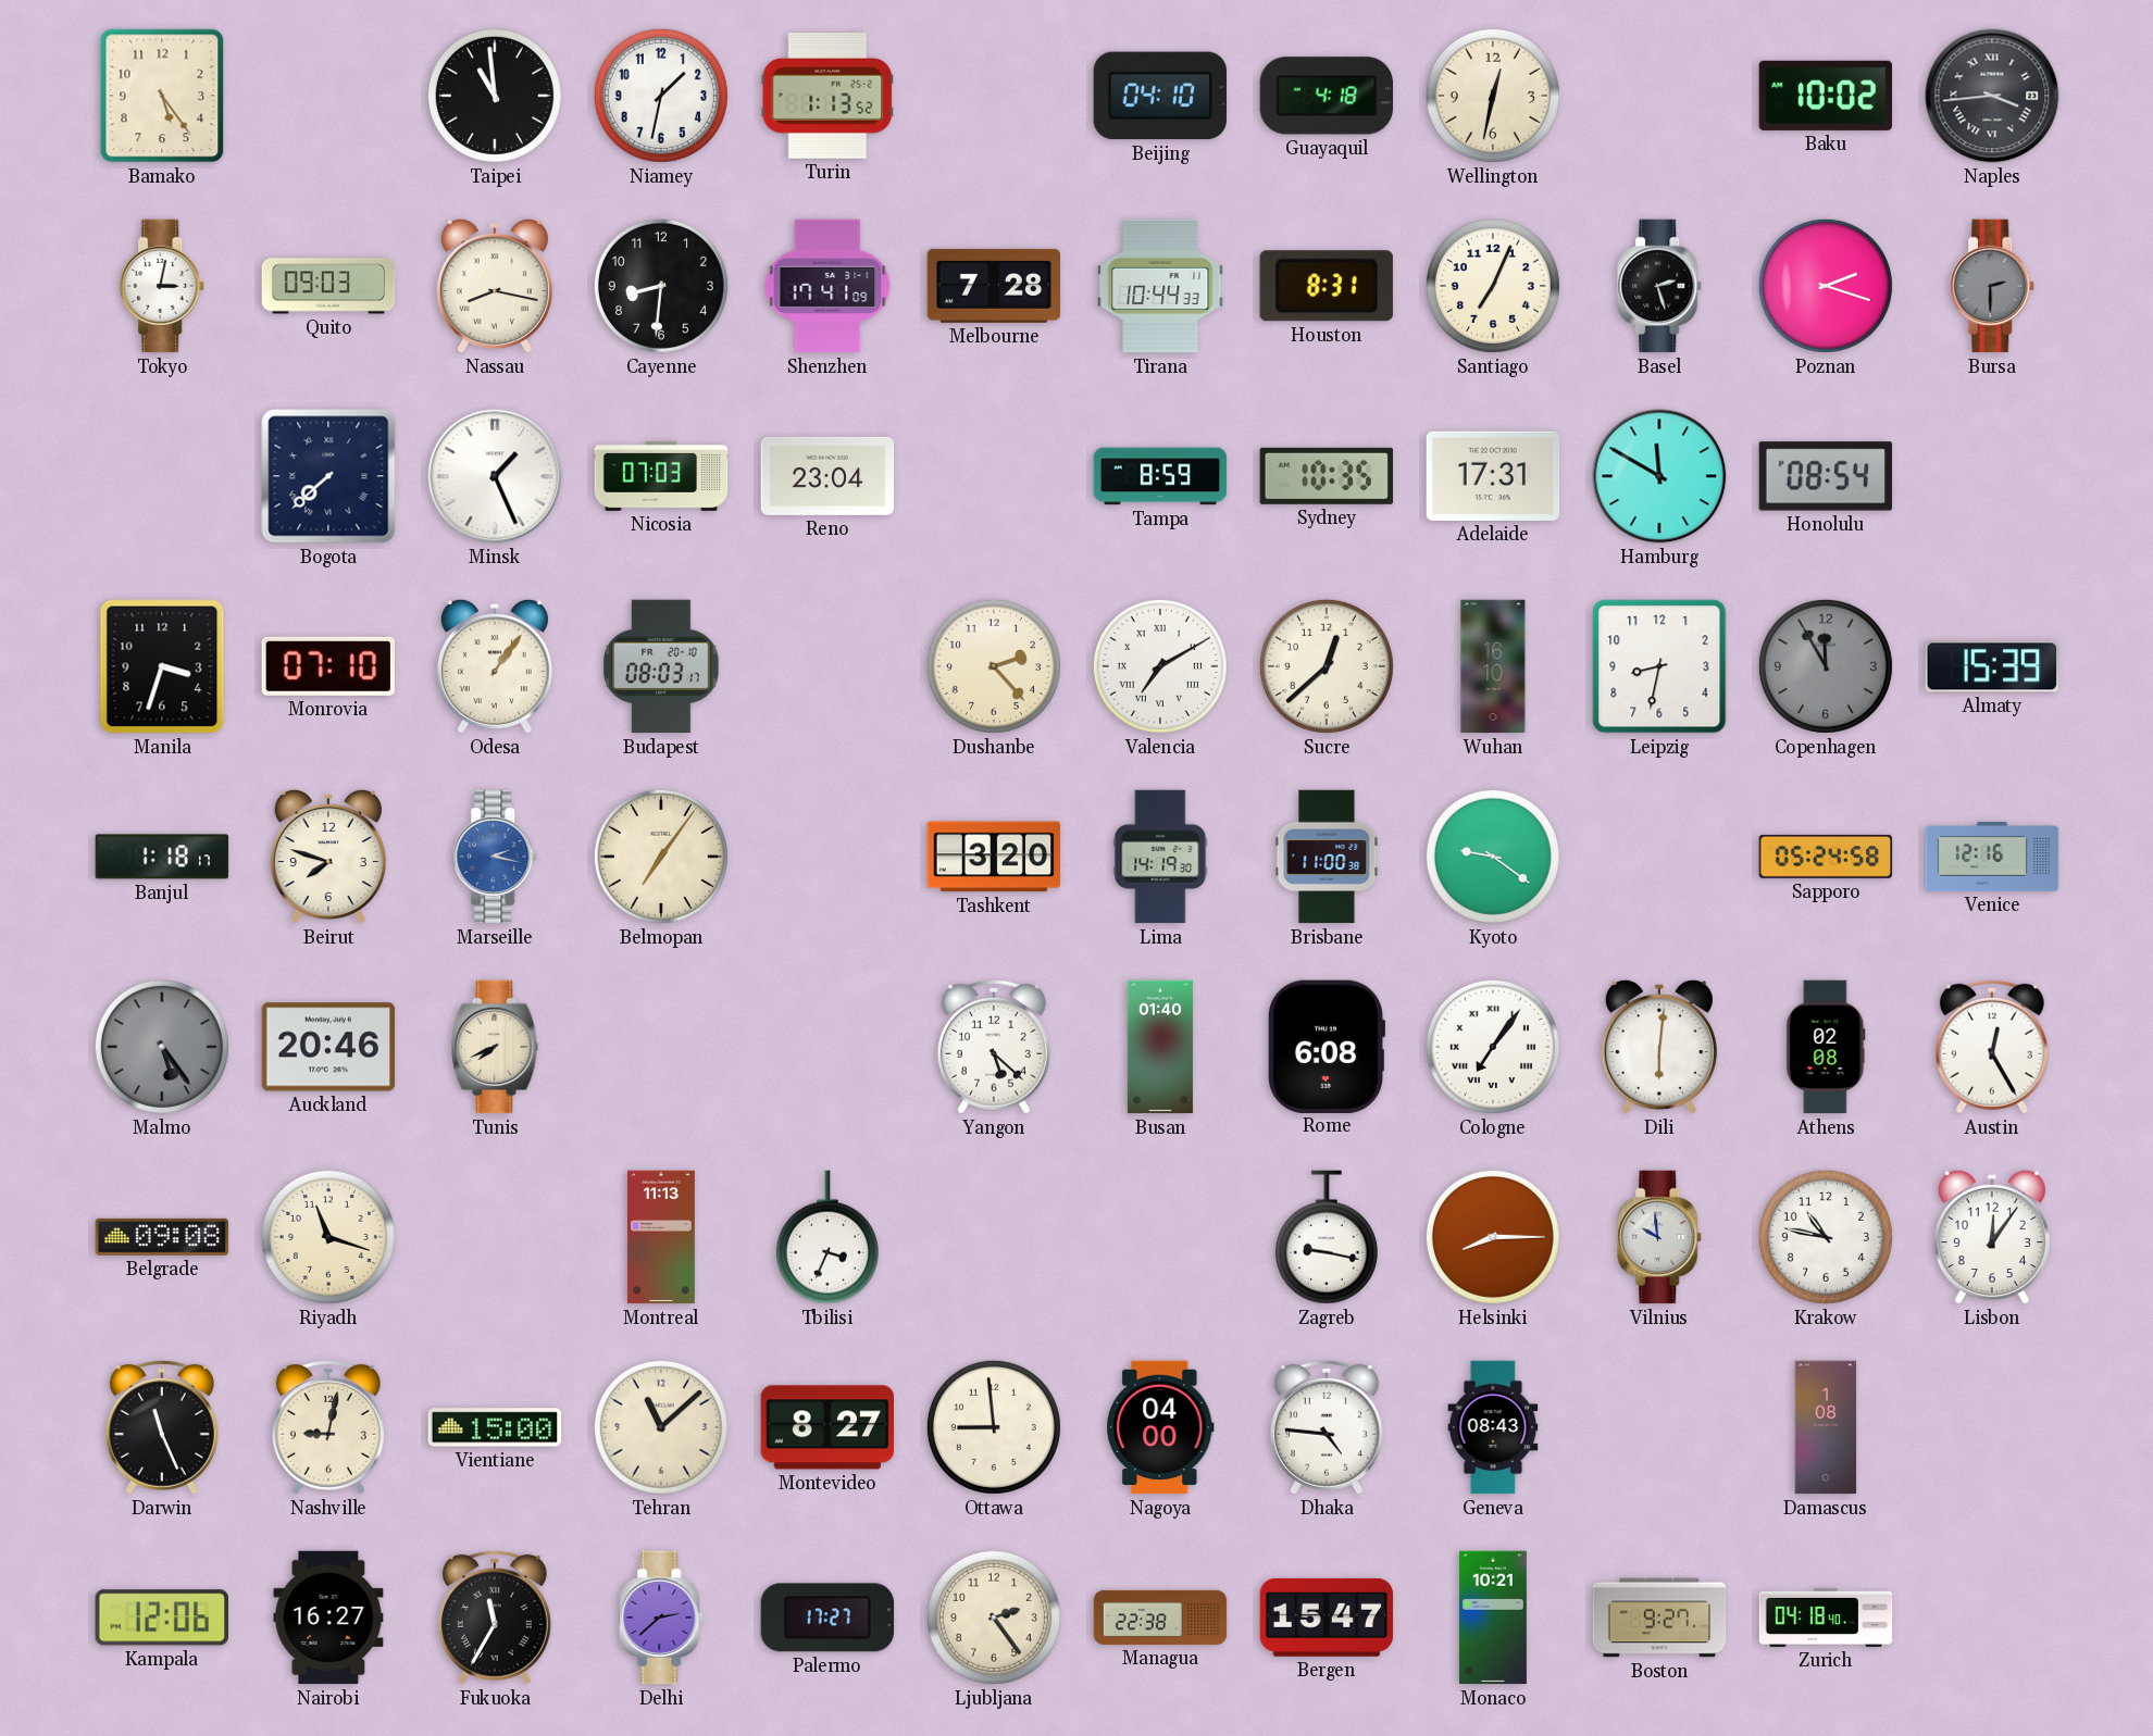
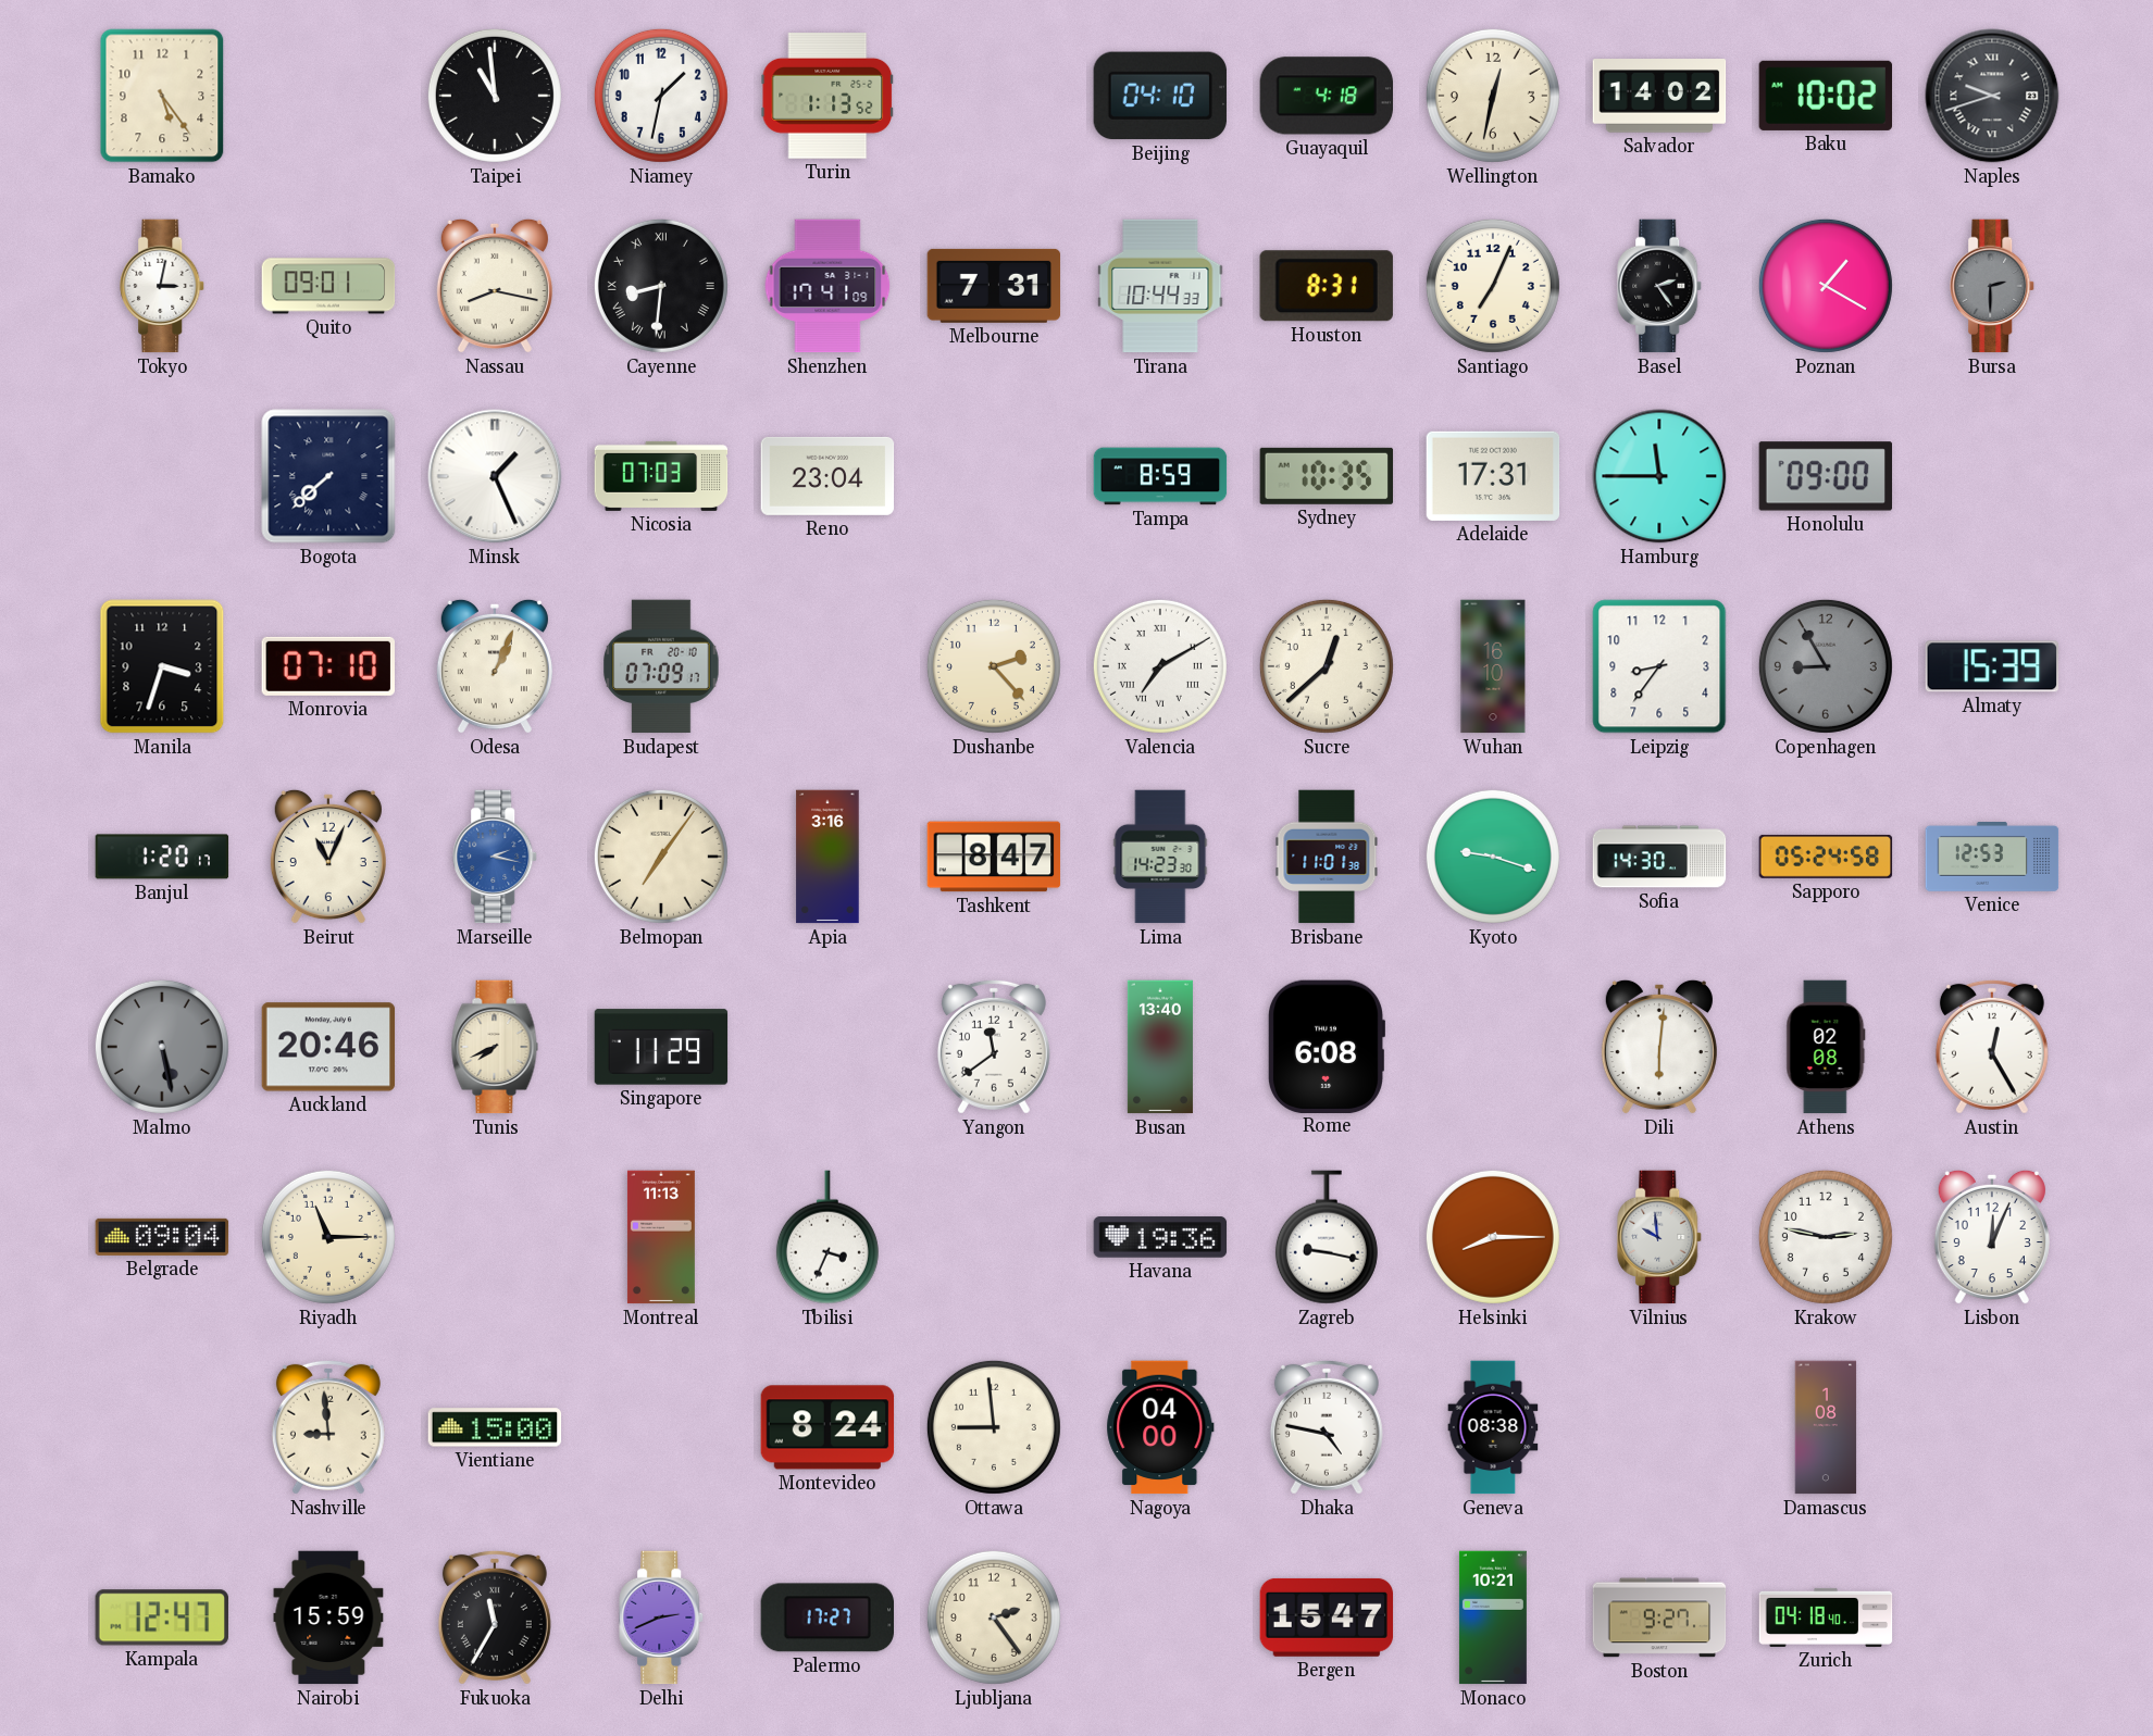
Salvador: none -> 14:02 (1659, 96)
Naples: 3:44 -> 9:42 (1992, 96)
Quito: 09:03 -> 09:01 (328, 286)
Cayenne numerals: Arabic -> Roman (661, 286)
Melbourne: 7:28 -> 7:31 (994, 286)
Basel: 2:27 -> 2:24 (1660, 286)
Poznan: 2:18 -> 1:20 (1826, 286)
Hamburg: 11:50 -> 11:45 (1659, 476)
Honolulu: 08:54 -> 09:00 (1825, 476)
Odesa: 1:06 -> 1:04 (495, 666)
Budapest: 08:03 -> 07:09 (661, 666)
Leipzig: 8:32 -> 8:36 (1659, 666)
Copenhagen: 11:55 -> 8:55 (1826, 666)
Banjul: 1:18 -> 1:20 (162, 857)
Beirut: 7:48 -> 11:04 (328, 857)
Apia: none -> 3:16 (827, 857)
Tashkent: 3:20 -> 8:47 (994, 857)
Lima: 14:19 -> 14:23 (1160, 857)
Brisbane: 11:00 -> 11:01 (1327, 857)
Kyoto: 9:21 -> 9:18 (1493, 857)
Sofia: none -> 14:30 (1659, 857)
Venice: 12:16 -> 12:53 (1992, 858)
Malmo: 5:24 -> 5:28 (162, 1047)
Singapore: none -> 11:29 (661, 1047)
Yangon: 5:22 -> 11:39 (994, 1047)
Busan: 01:40 -> 13:40 (1160, 1047)
Cologne: 7:06 -> none (1493, 1047)
Belgrade: 09:08 -> 09:04 (162, 1237)
Riyadh: 11:18 -> 11:15 (328, 1237)
Havana: none -> 19:36 (1160, 1237)
Krakow: 10:47 -> 2:47 (1826, 1237)
Lisbon: 12:06 -> 12:04 (1992, 1237)
Darwin: 11:26 -> none (162, 1427)
Nashville: 9:02 -> 8:59 (328, 1427)
Tehran: 11:08 -> none (661, 1427)
Montevideo: 8:27 -> 8:24 (827, 1427)
Dhaka: 4:46 -> 4:47 (1327, 1427)
Geneva: 08:43 -> 08:38 (1493, 1427)
Kampala: 12:06 -> 12:47 (162, 1618)
Nairobi: 16:27 -> 15:59 (328, 1618)
Delhi: 2:38 -> 2:41 (662, 1618)
Managua: 22:38 -> none (1160, 1618)
